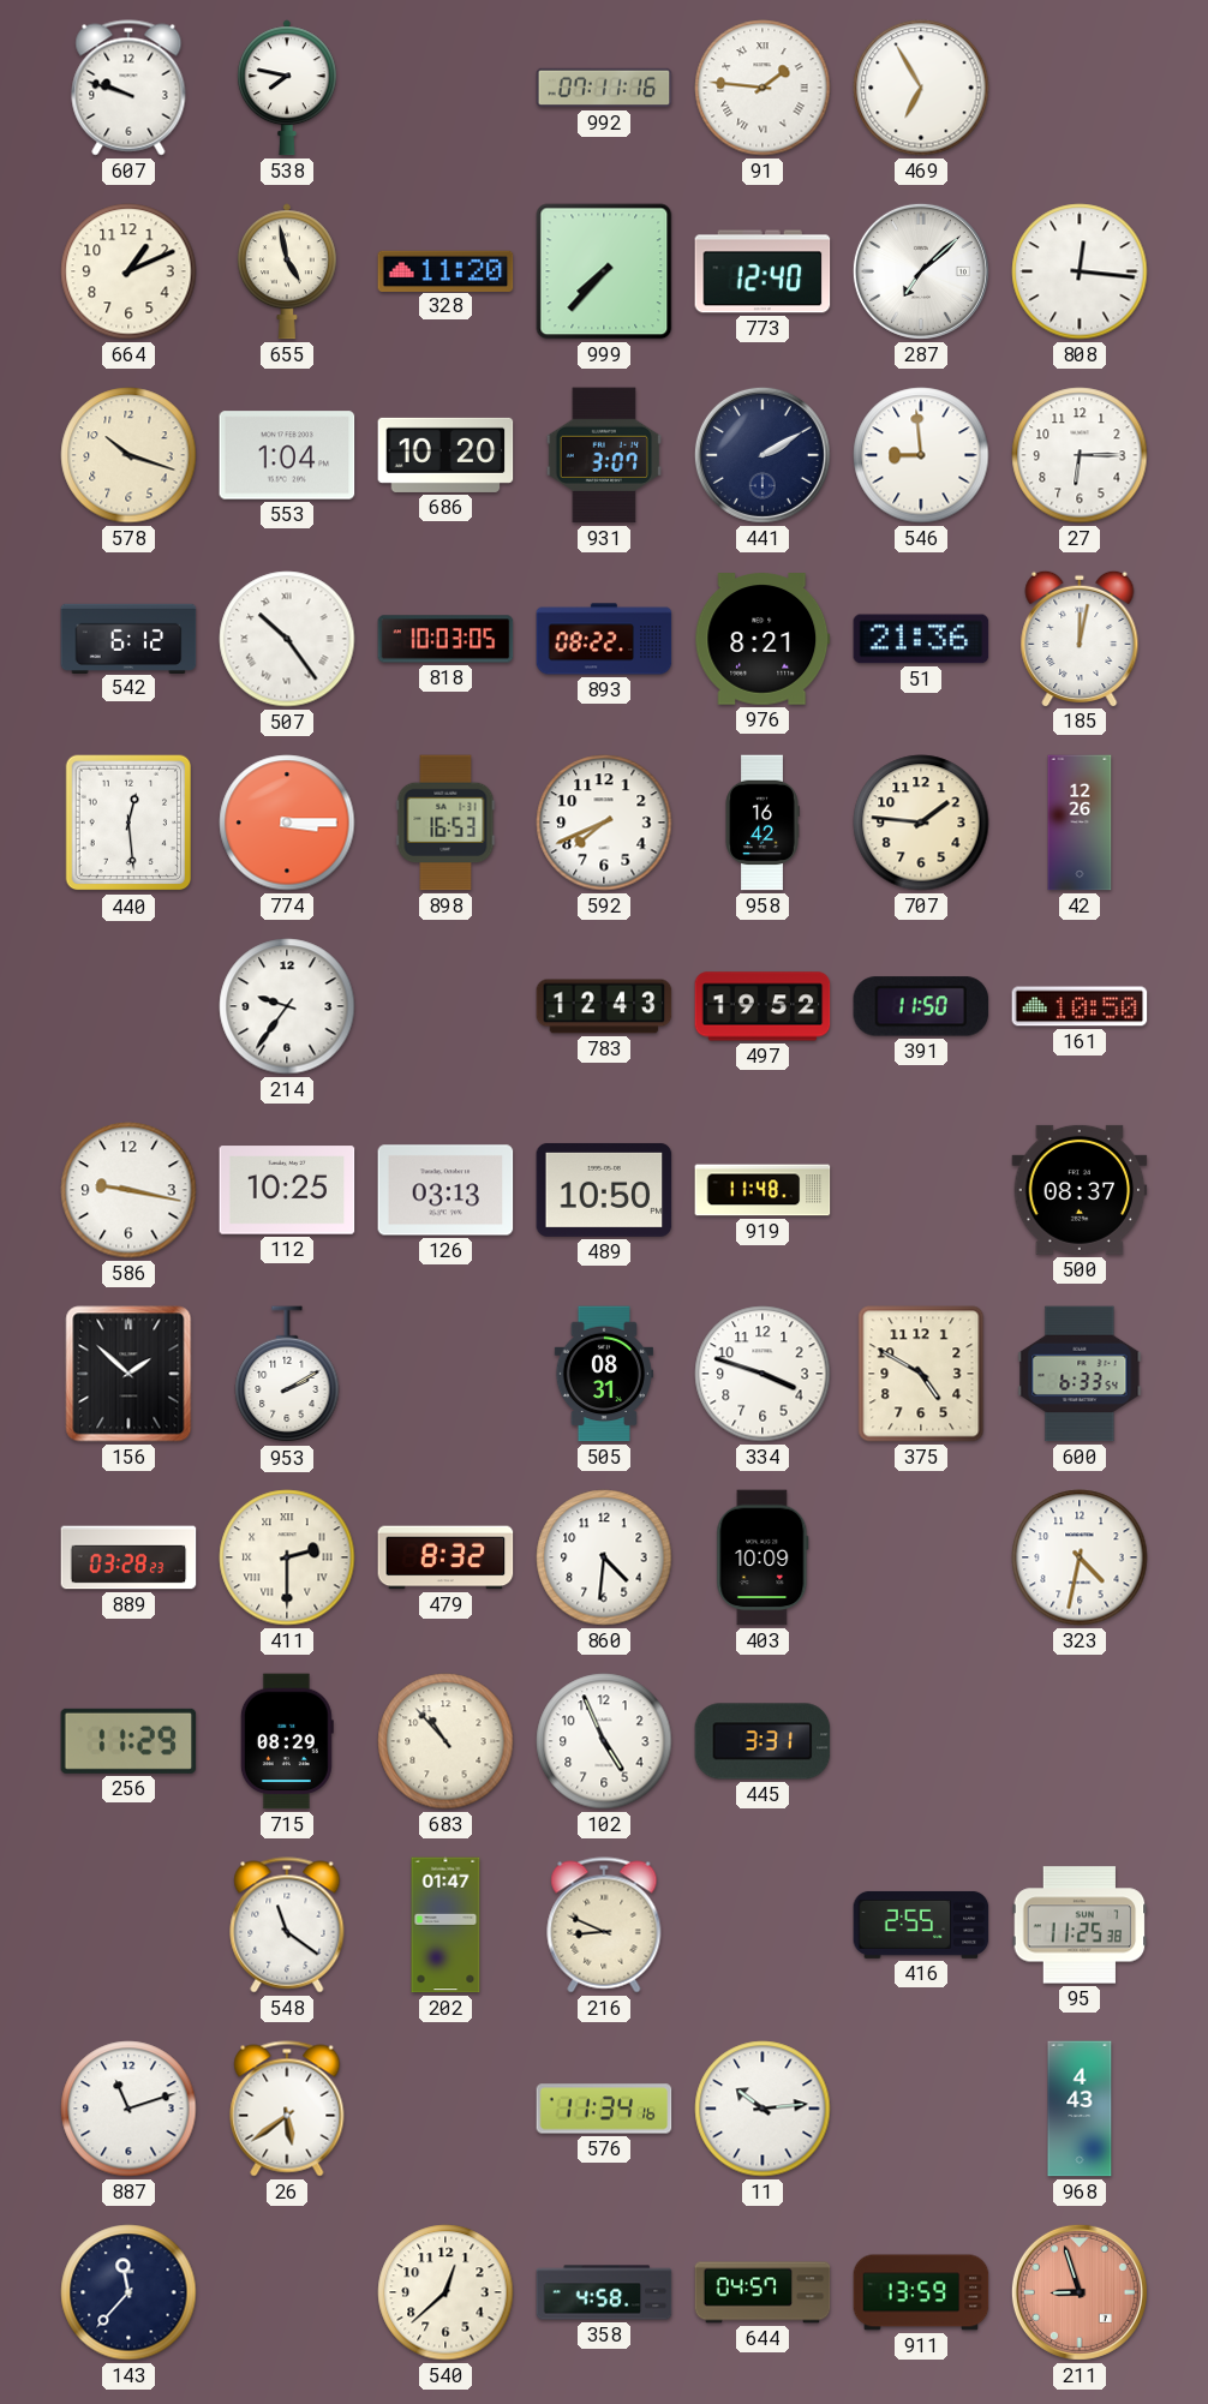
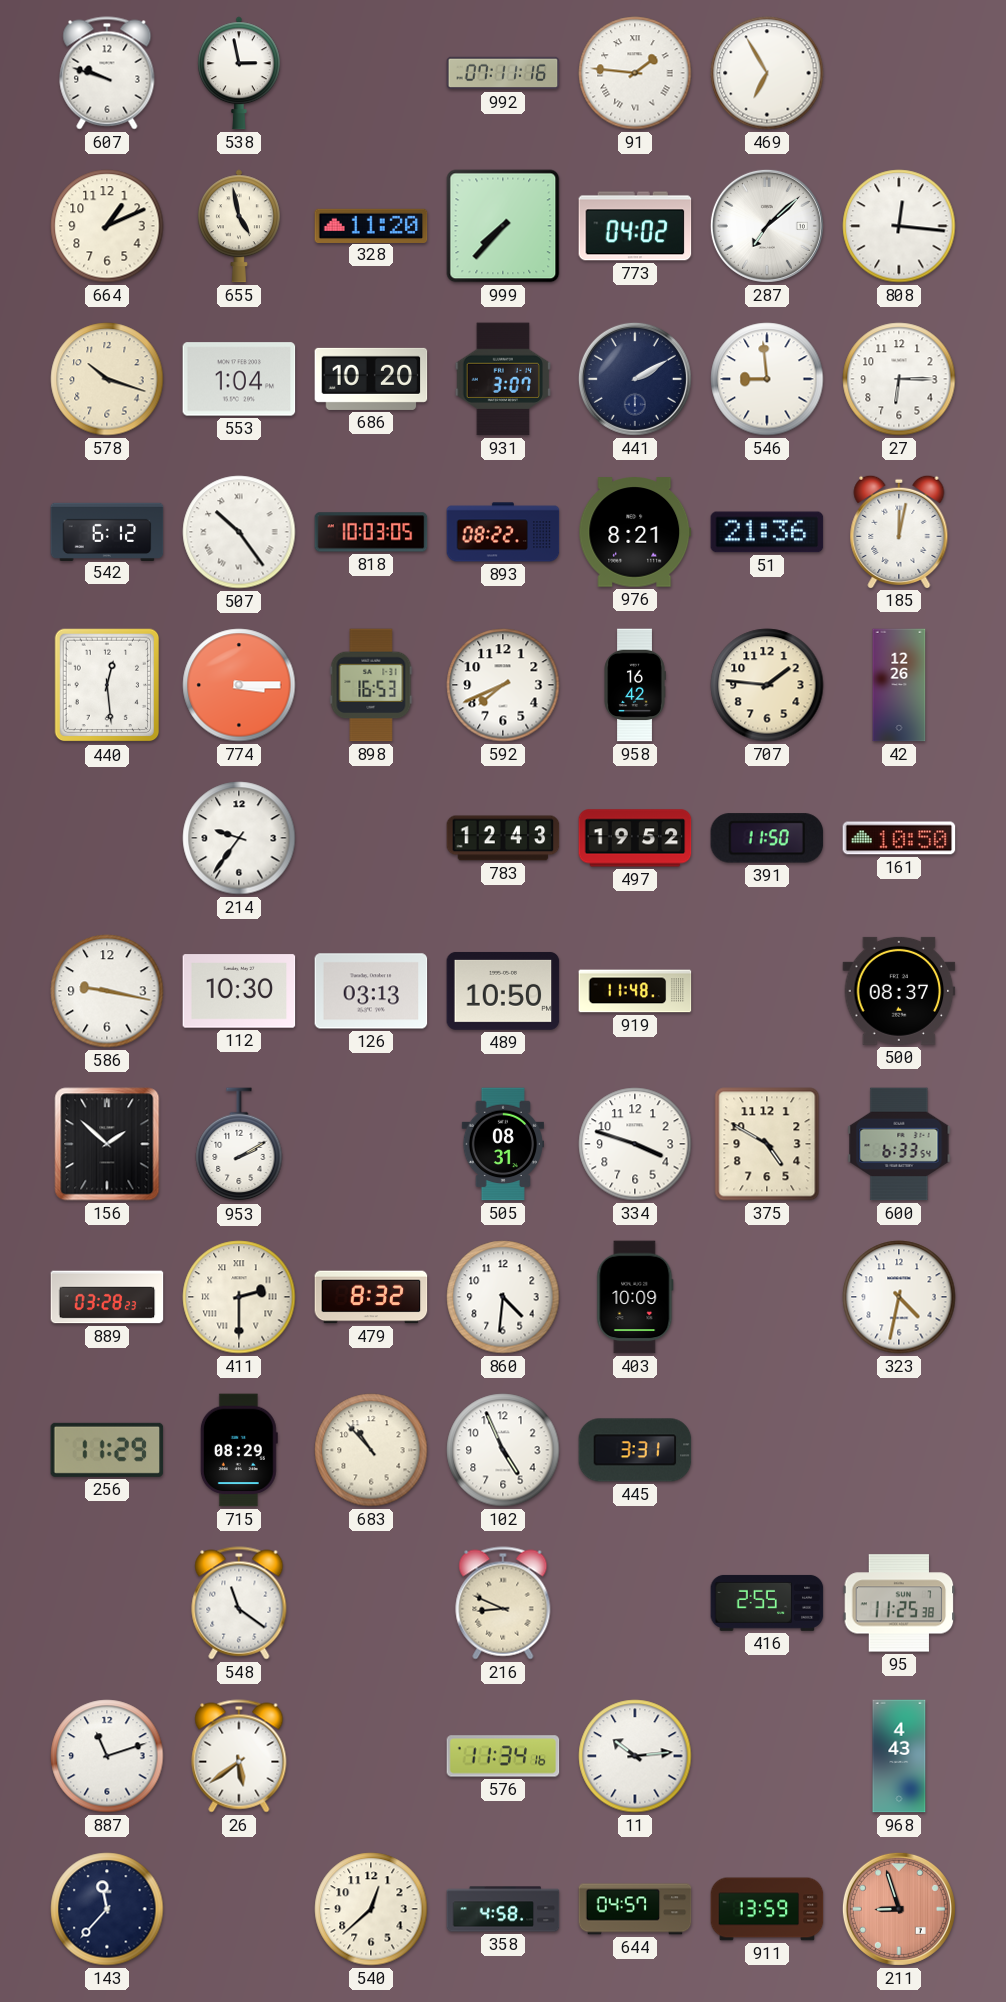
538: 7:47 -> 2:58 (239, 73)
773: 12:40 -> 04:02 (635, 226)
112: 10:25 -> 10:30 (239, 991)
202: 01:47 -> none (445, 1925)
